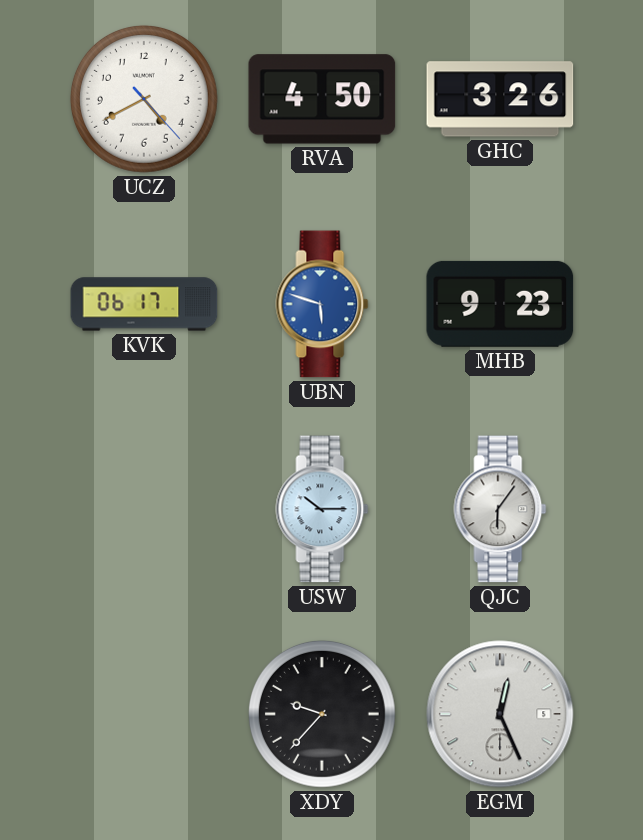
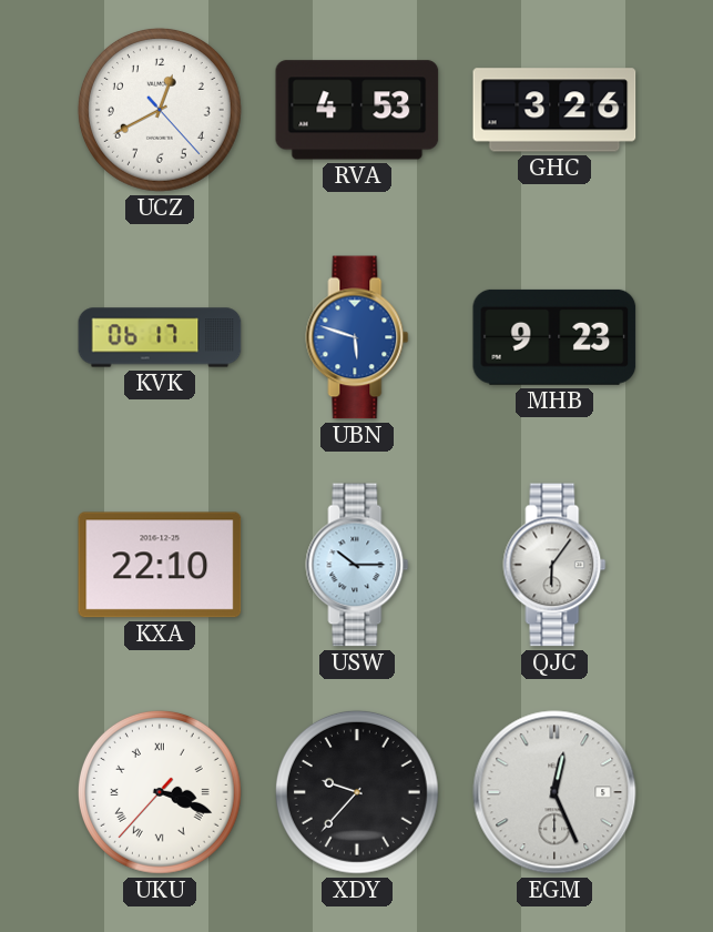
UCZ: 4:40 -> 12:40 (160, 110)
RVA: 4:50 -> 4:53 (357, 110)
KXA: none -> 22:10 (160, 565)
UKU: none -> 3:18 (160, 792)
